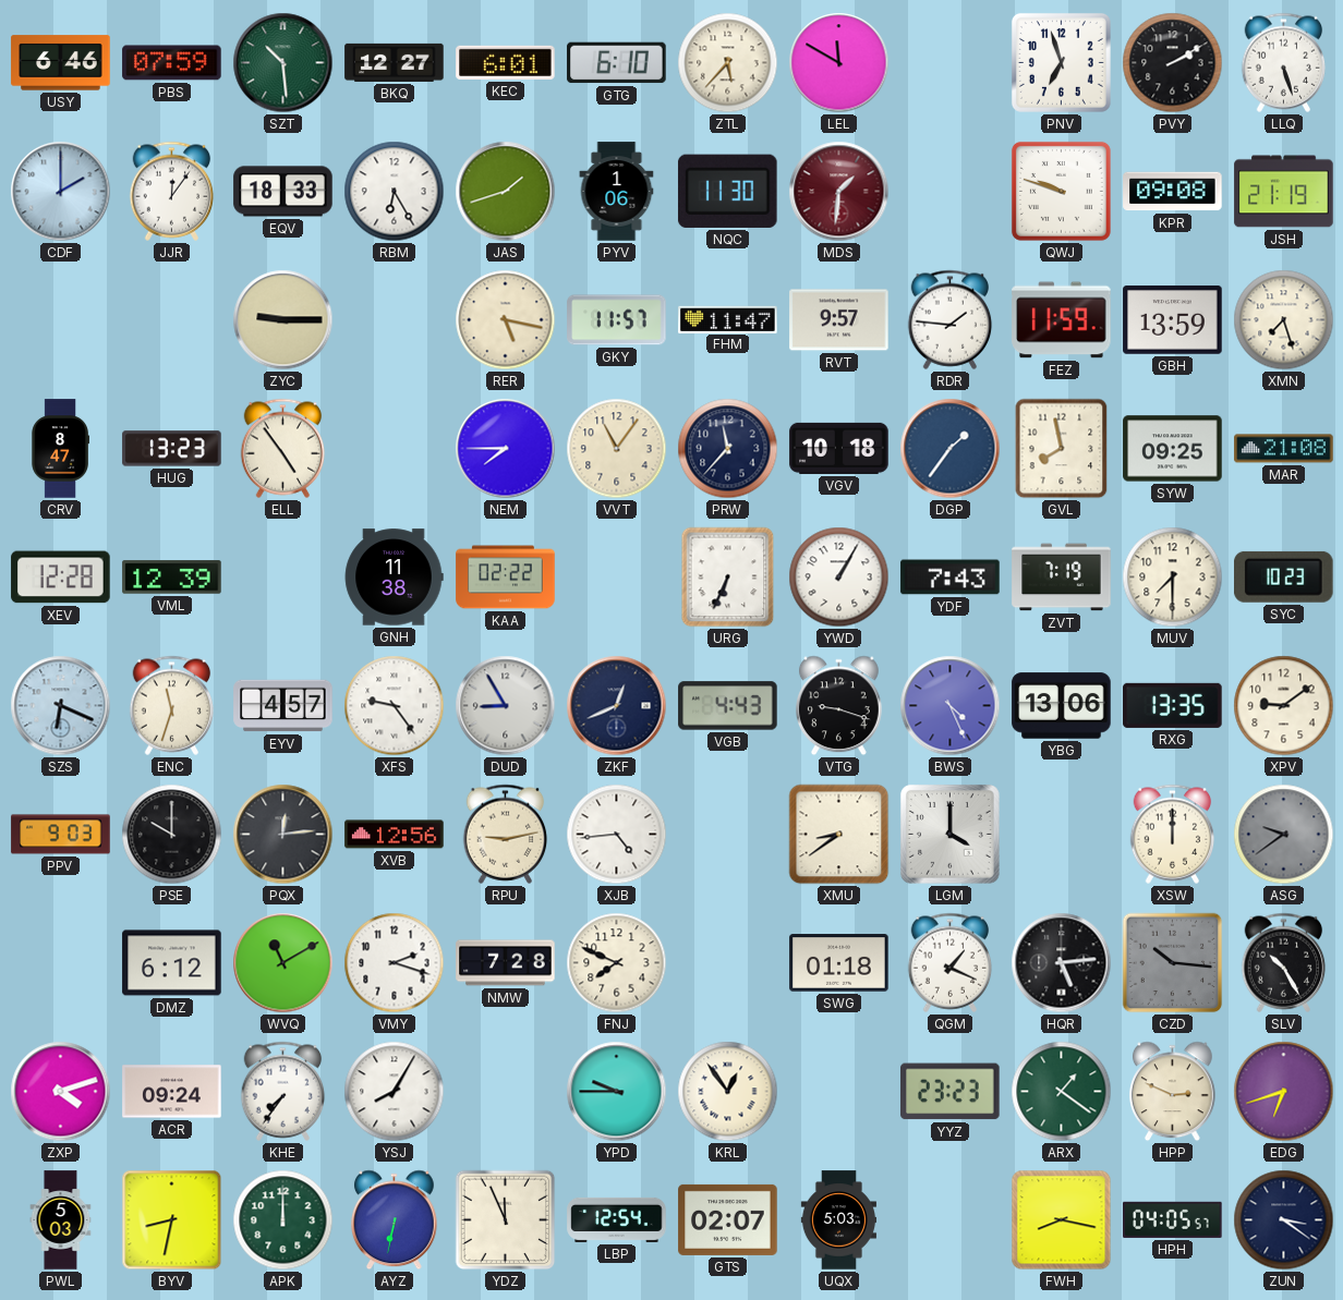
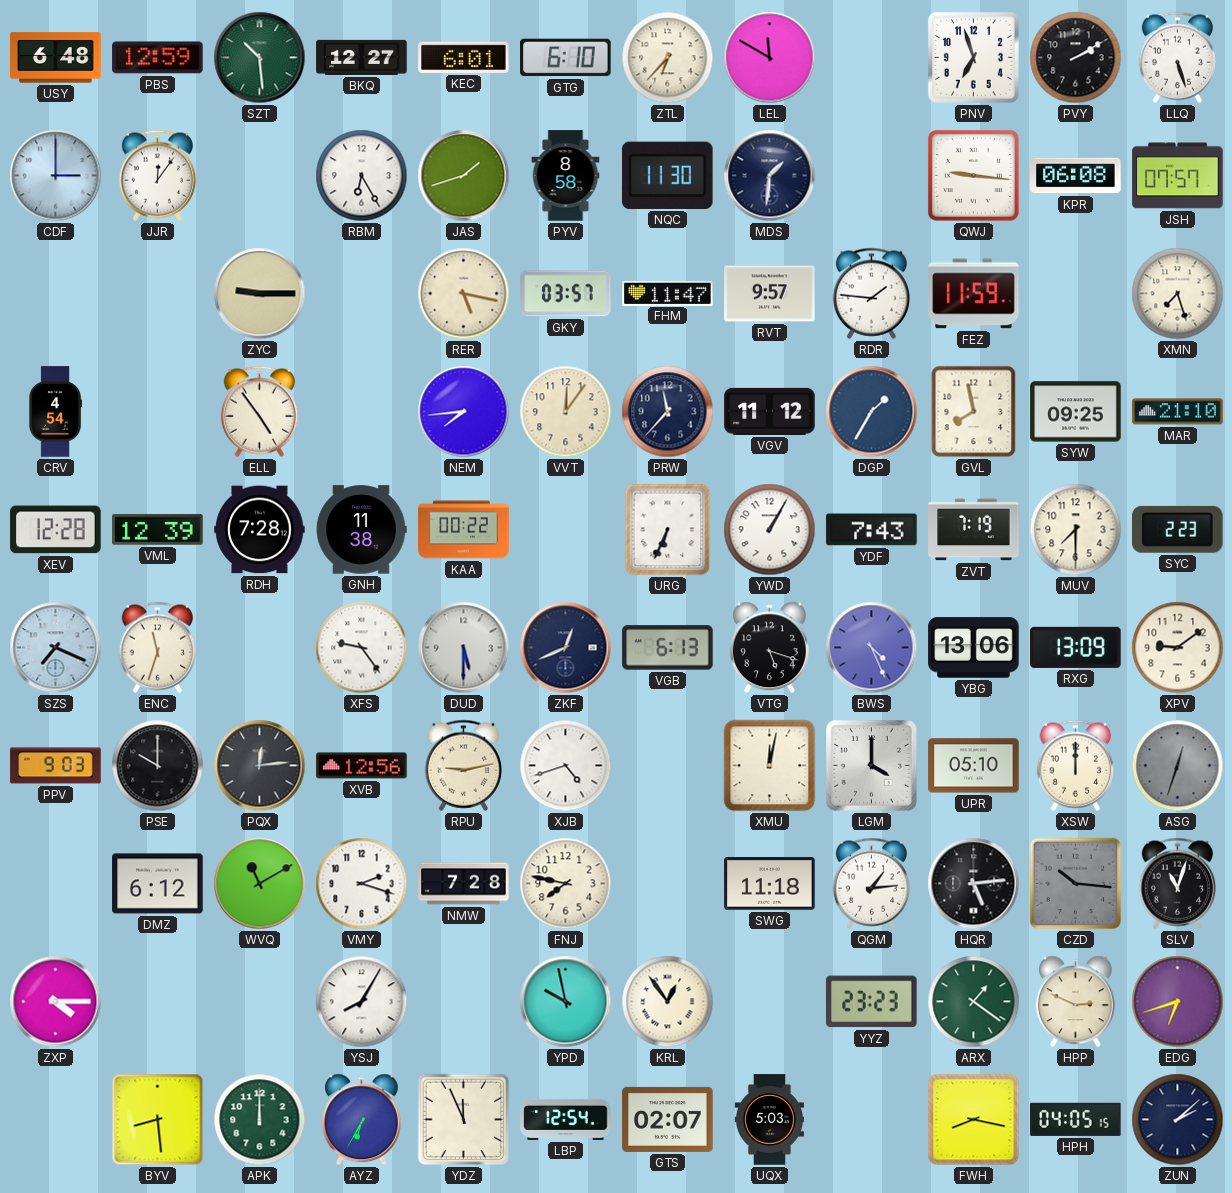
USY: 6:46 -> 6:48 (56, 58)
PBS: 07:59 -> 12:59 (158, 58)
ZTL: 5:37 -> 6:37 (668, 58)
CDF: 2:00 -> 3:00 (56, 176)
EQV: 18:33 -> none (283, 192)
PYV: 1:06 -> 8:58 (566, 176)
MDS dial: burgundy -> navy (770, 176)
QWJ: 9:48 -> 9:16 (973, 175)
KPR: 09:08 -> 06:08 (1076, 176)
JSH: 21:19 -> 07:57 (1178, 176)
GKY: 11:57 -> 03:57 (566, 294)
GBH: 13:59 -> none (1173, 320)
CRV: 8:47 -> 4:54 (55, 412)
HUG: 13:23 -> none (172, 449)
NEM: 7:45 -> 7:44 (464, 412)
VVT: 11:06 -> 12:06 (566, 412)
VGV: 10:18 -> 11:12 (770, 411)
DGP: 1:36 -> 1:35 (872, 412)
MAR: 21:08 -> 21:10 (1178, 412)
RDH: none -> 7:28 (260, 530)
KAA: 02:22 -> 00:22 (464, 530)
SYC: 10:23 -> 2:23 (1178, 529)
SZS: 6:19 -> 7:19 (56, 648)
EYV: 4:57 -> none (283, 706)
DUD: 8:55 -> 5:30 (464, 648)
VGB: 4:43 -> 6:13 (668, 648)
VTG: 9:18 -> 5:18 (770, 648)
RXG: 13:35 -> 13:09 (1076, 647)
XJB: 4:44 -> 4:42 (566, 766)
XMU: 8:39 -> 12:02 (770, 766)
UPR: none -> 05:10 (974, 766)
ASG: 9:39 -> 12:33 (1178, 766)
FNJ: 7:49 -> 7:47 (566, 884)
SWG: 01:18 -> 11:18 (770, 884)
QGM: 1:19 -> 1:14 (872, 883)
SLV: 10:25 -> 11:03 (1178, 883)
ZXP: 4:12 -> 4:15 (56, 1002)
ACR: 09:24 -> none (172, 1092)
KHE: 7:36 -> none (283, 1091)
YPD: 9:45 -> 9:58 (566, 1002)
PWL: 5:03 -> none (61, 1220)
BYV: 8:32 -> 8:29 (158, 1120)
AYZ: 6:32 -> 6:35 (362, 1120)
HPH: 04:05:57 -> 04:05:15 (1076, 1119)
ZUN: 3:21 -> 2:08 (1178, 1120)
